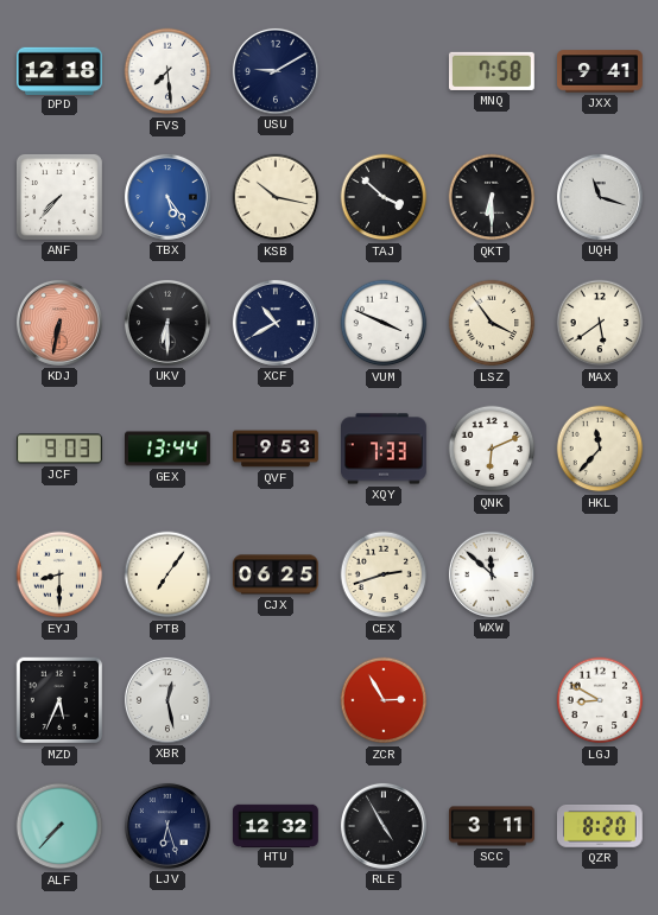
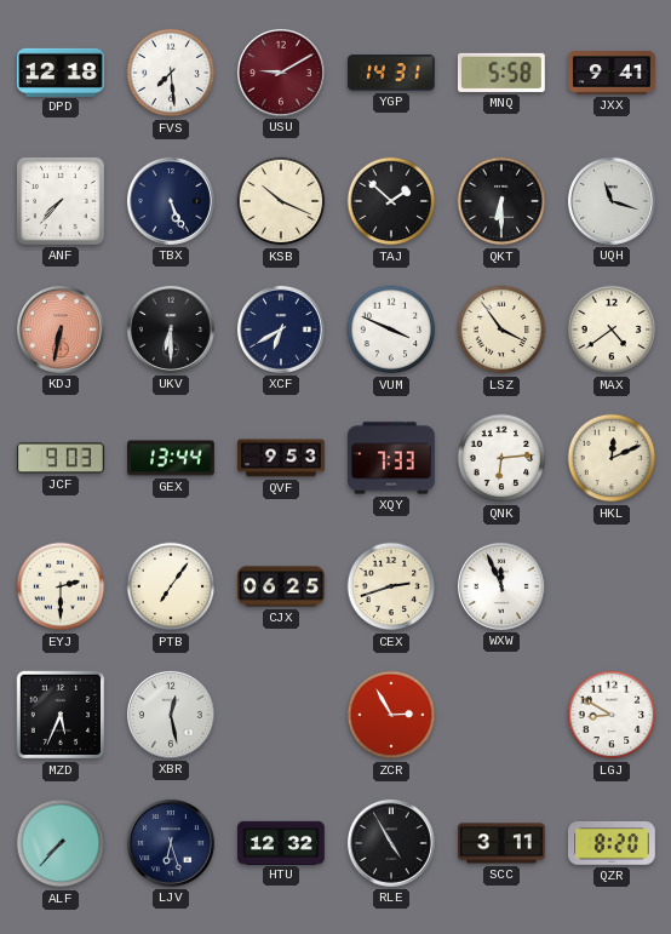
USU dial: navy -> burgundy (281, 73)
YGP: none -> 14:31 (391, 73)
MNQ: 7:58 -> 5:58 (501, 73)
TBX: 5:24 -> 5:26 (171, 201)
TBX dial: blue -> navy (171, 201)
KSB: 10:17 -> 10:19 (281, 201)
TAJ: 3:52 -> 1:52 (391, 201)
XCF: 10:40 -> 6:40 (281, 330)
MAX: 5:39 -> 4:39 (612, 330)
QNK: 6:11 -> 6:14 (501, 458)
HKL: 11:37 -> 12:11 (612, 458)
EYJ: 8:30 -> 2:30 (61, 586)
WXW: 11:52 -> 11:56 (501, 586)
